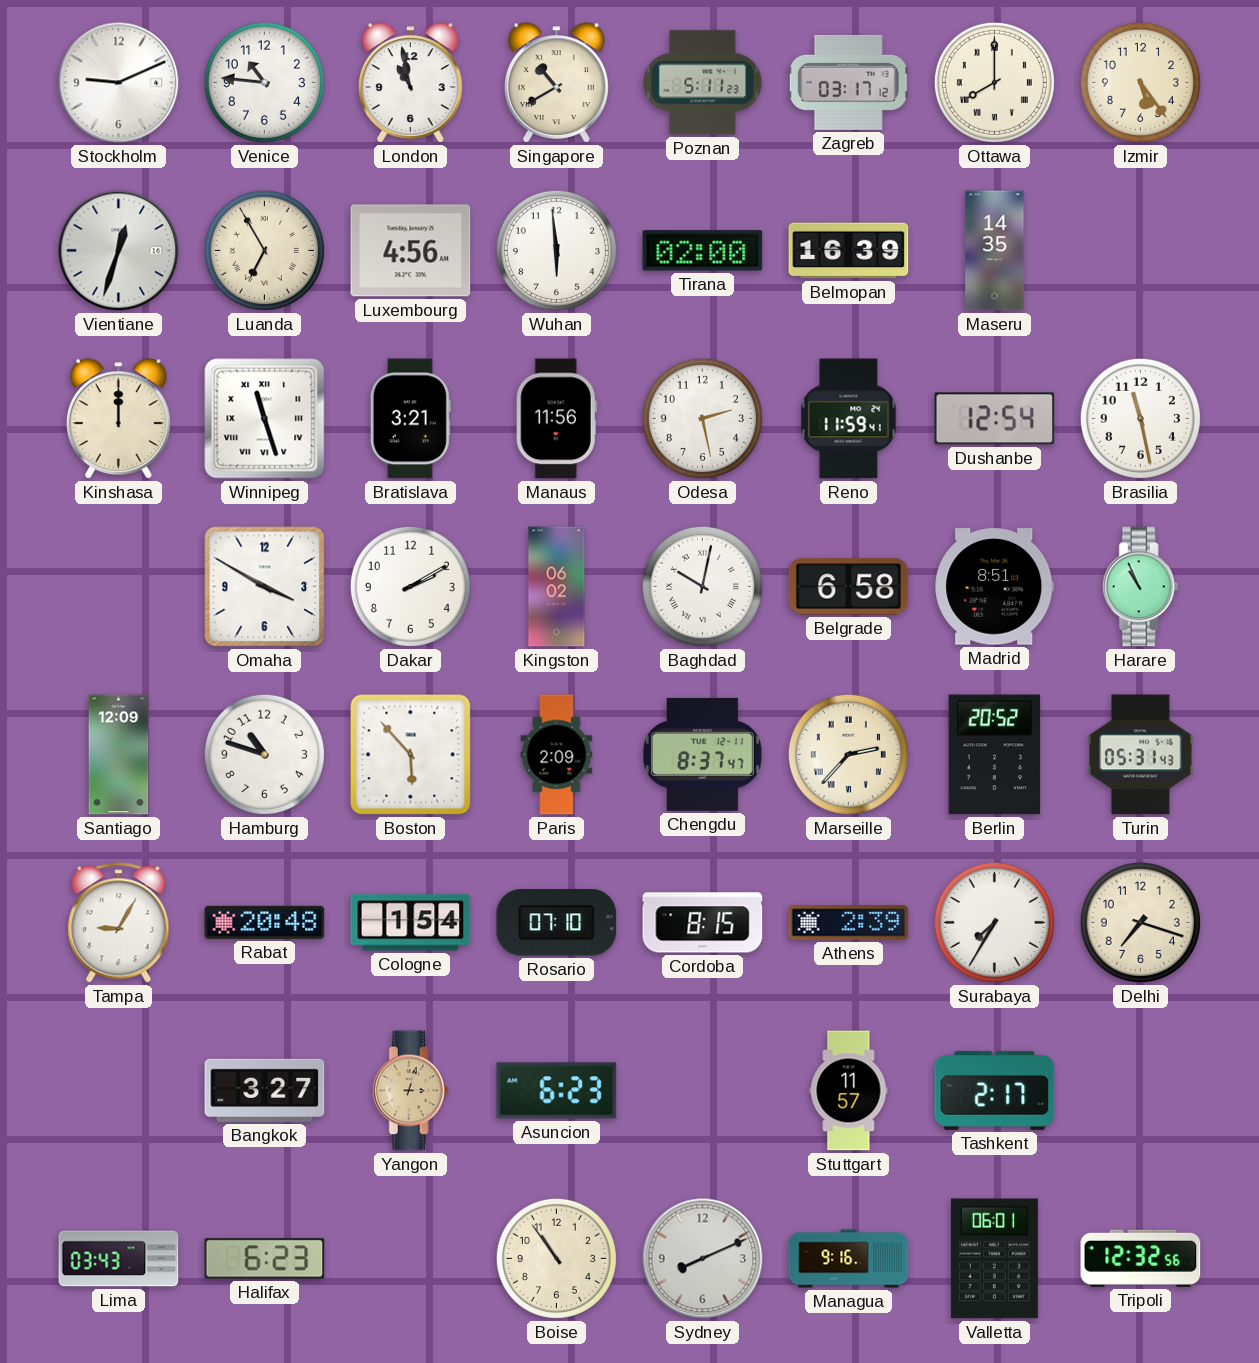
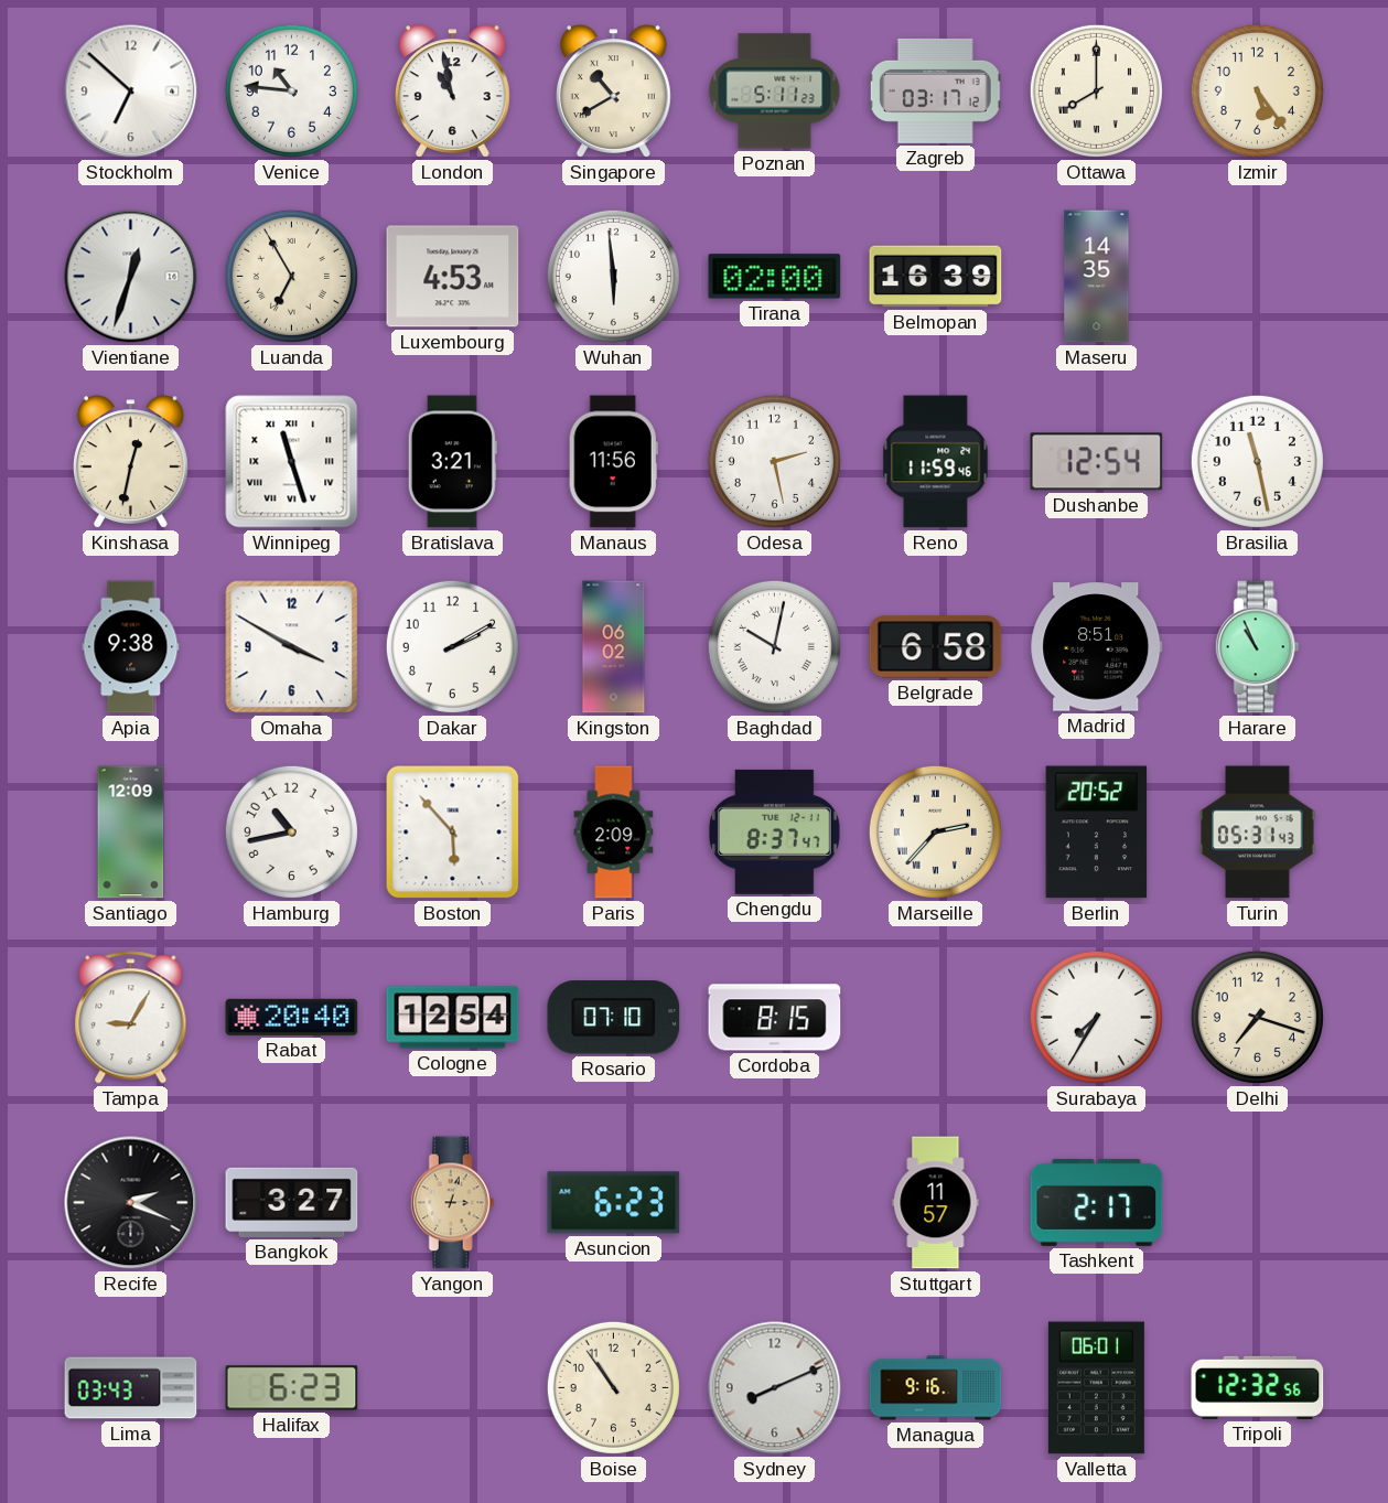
Stockholm: 9:11 -> 6:52 (131, 92)
Luxembourg: 4:56 -> 4:53 (453, 277)
Kinshasa: 12:00 -> 12:32 (130, 462)
Reno: 11:59:41 -> 11:59:46 (936, 462)
Apia: none -> 9:38 (131, 647)
Hamburg: 10:48 -> 10:43 (291, 831)
Rabat: 20:48 -> 20:40 (292, 1017)
Cologne: 1:54 -> 12:54 (453, 1018)
Athens: 2:39 -> none (849, 923)
Recife: none -> 2:19 (131, 1203)
